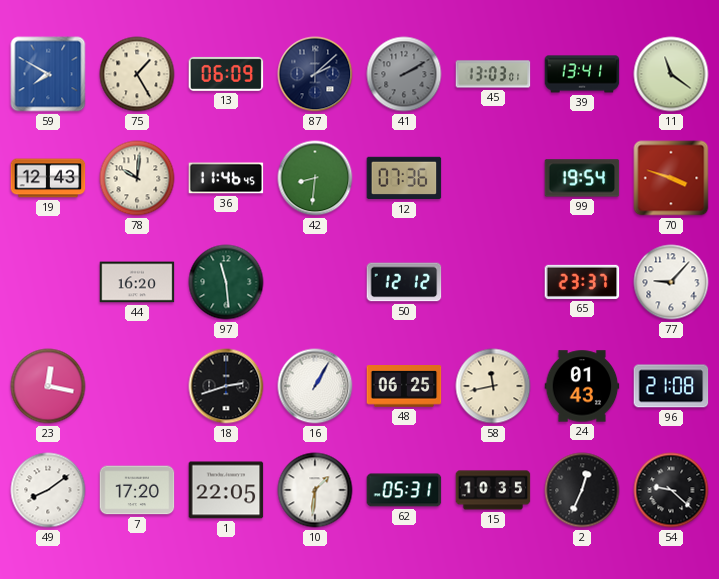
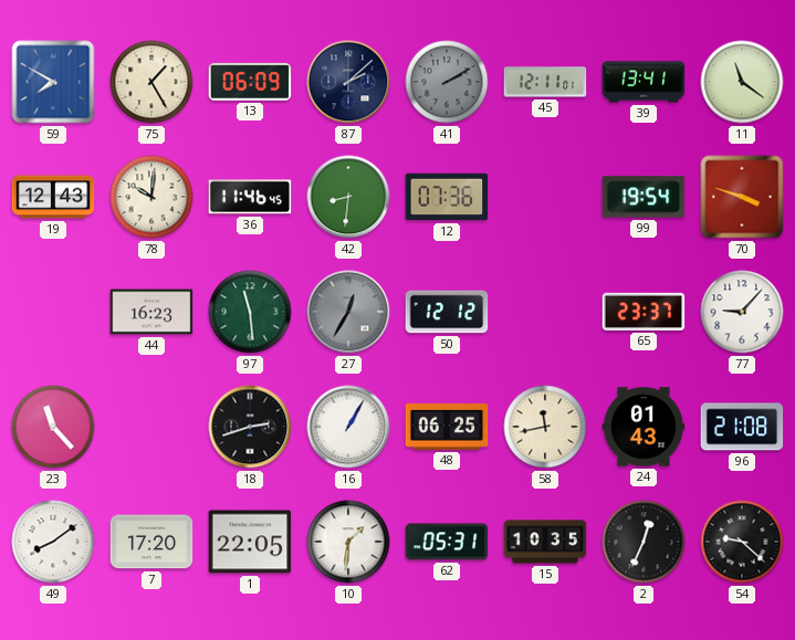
45: 13:03 -> 12:11 (545, 82)
44: 16:20 -> 16:23 (151, 312)
27: none -> 12:35 (348, 312)
23: 12:17 -> 11:23 (53, 427)
